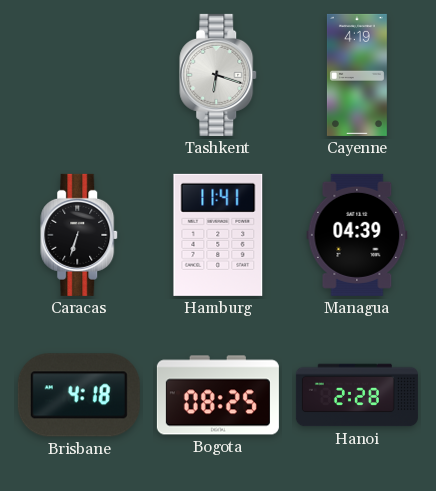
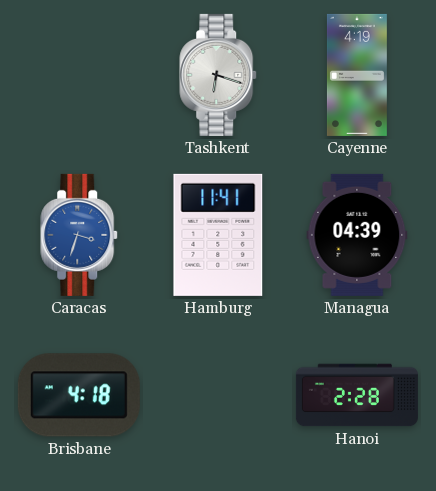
Caracas: 6:33 -> 3:33 (80, 235)
Caracas dial: black -> blue (80, 235)
Bogota: 08:25 -> none (218, 395)
